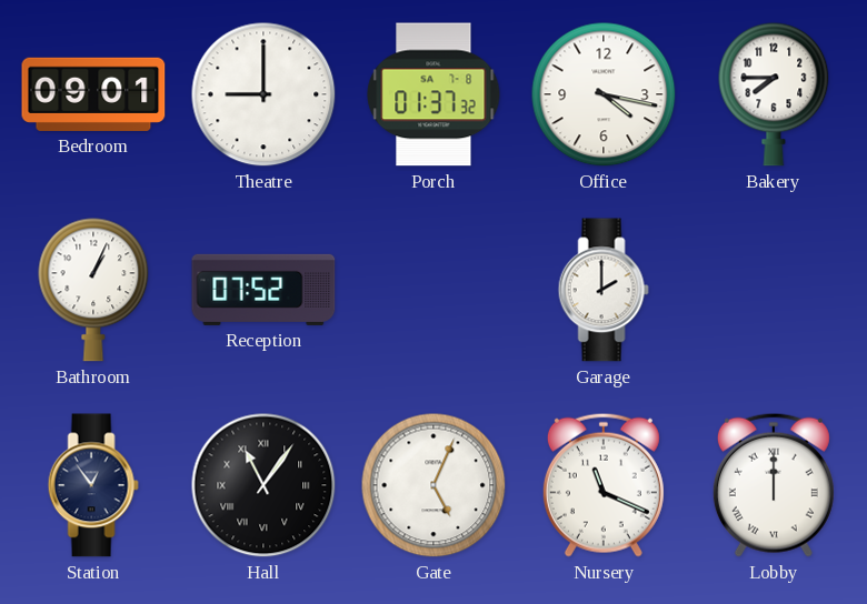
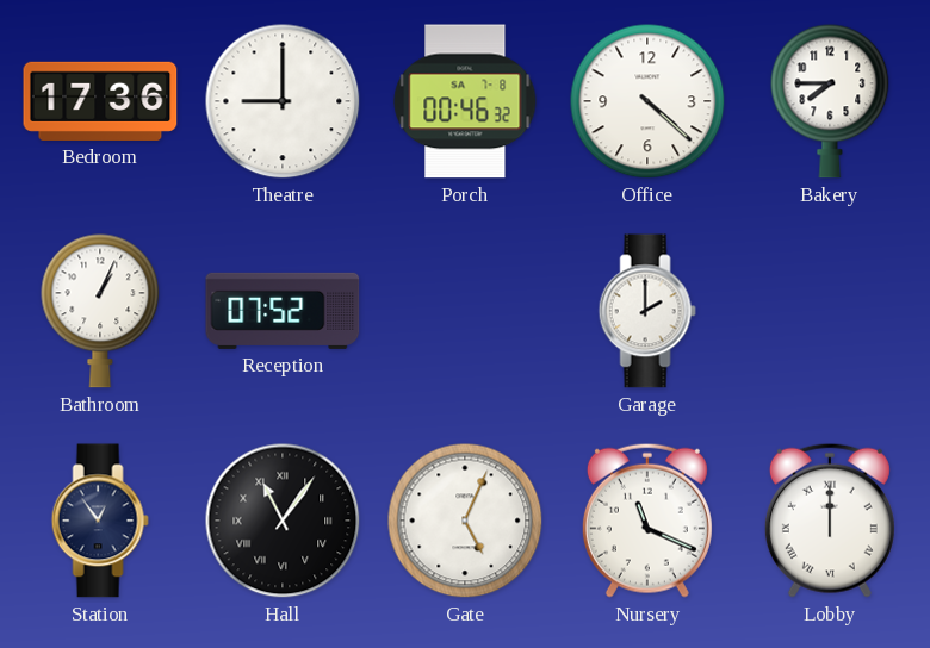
Bedroom: 09:01 -> 17:36 (100, 101)
Porch: 01:37 -> 00:46 (465, 101)
Office: 4:17 -> 4:22 (647, 101)
